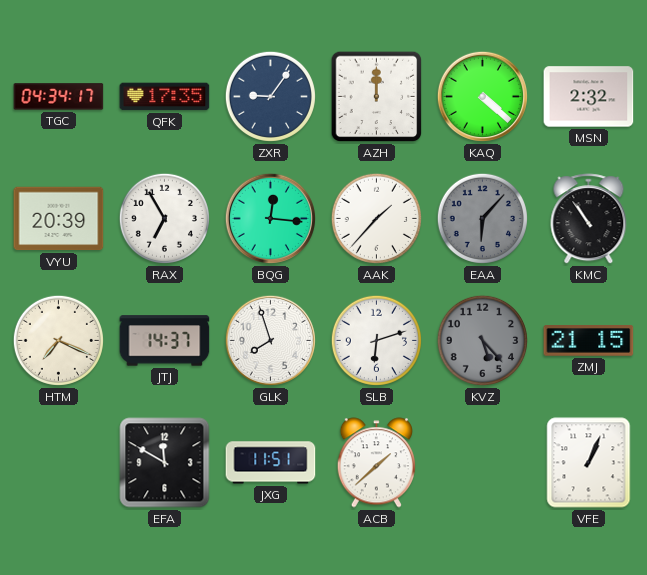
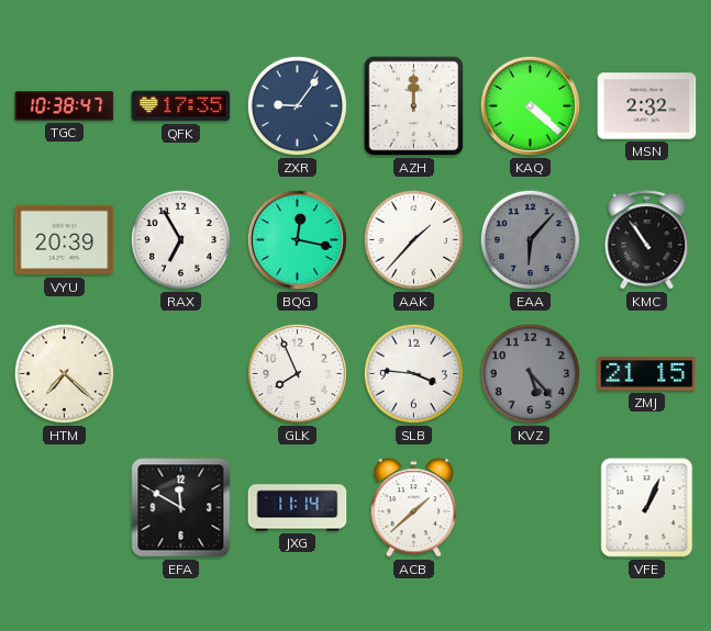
TGC: 04:34 -> 10:38 (65, 106)
BQG: 12:16 -> 12:17 (297, 239)
HTM: 7:19 -> 7:22 (64, 373)
JTJ: 14:37 -> none (165, 341)
GLK: 7:57 -> 7:56 (297, 373)
SLB: 6:12 -> 3:46 (413, 373)
JXG: 11:51 -> 11:14 (298, 508)
